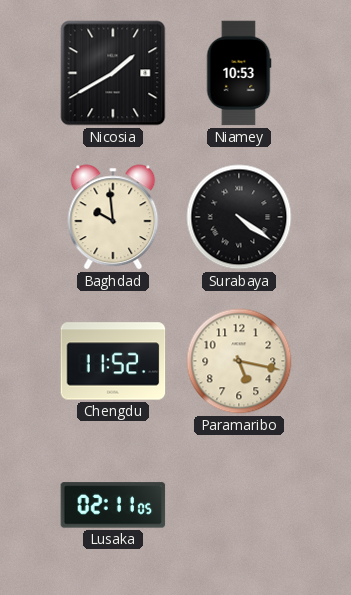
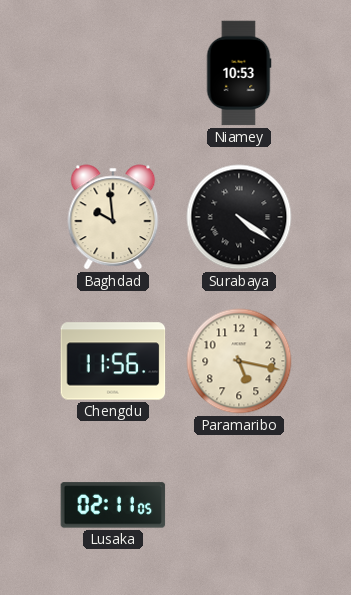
Nicosia: 1:40 -> none (113, 73)
Chengdu: 11:52 -> 11:56 (113, 361)
